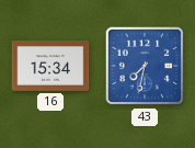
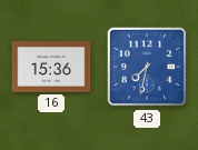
16: 15:34 -> 15:36 (51, 67)
